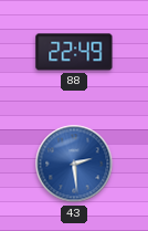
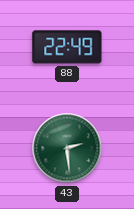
43 dial: blue -> green (67, 148)
